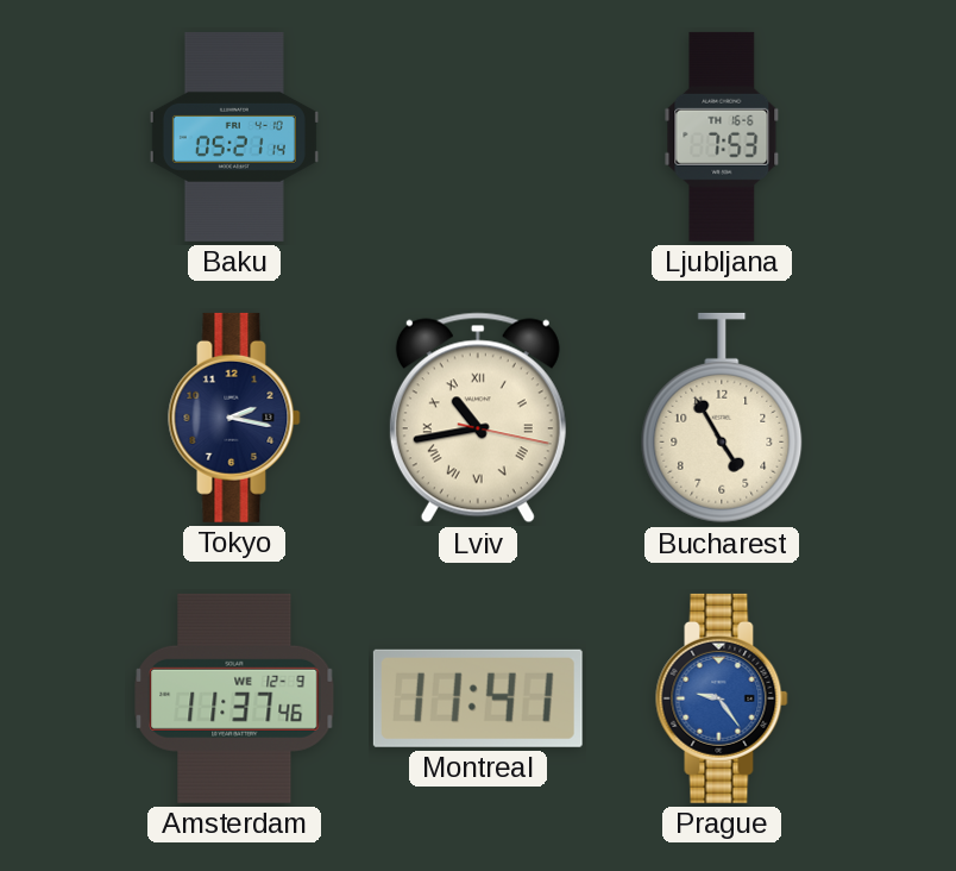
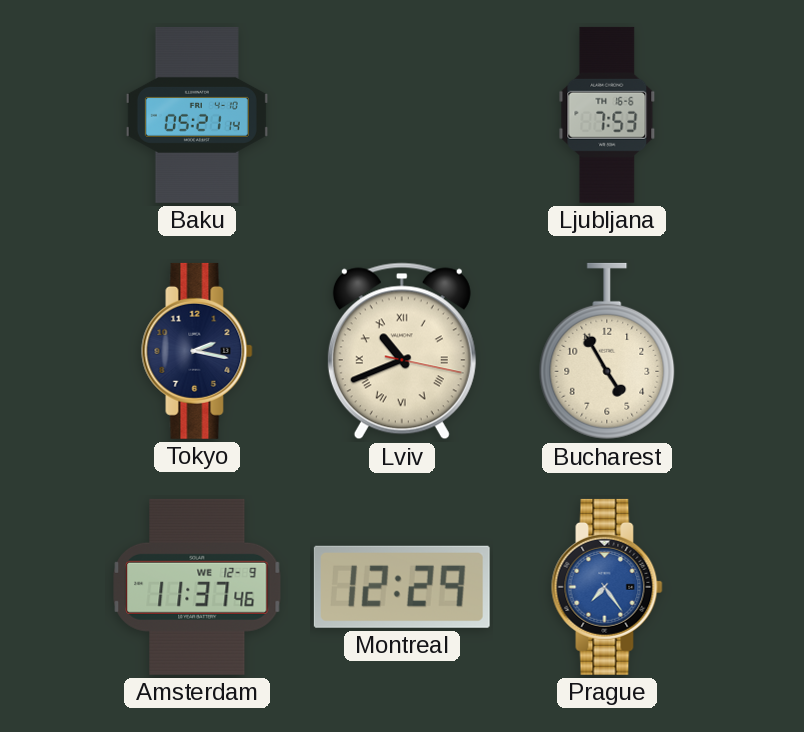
Lviv: 10:43 -> 10:41 (402, 351)
Montreal: 11:41 -> 12:29 (402, 587)
Prague: 9:24 -> 7:24 (607, 587)
